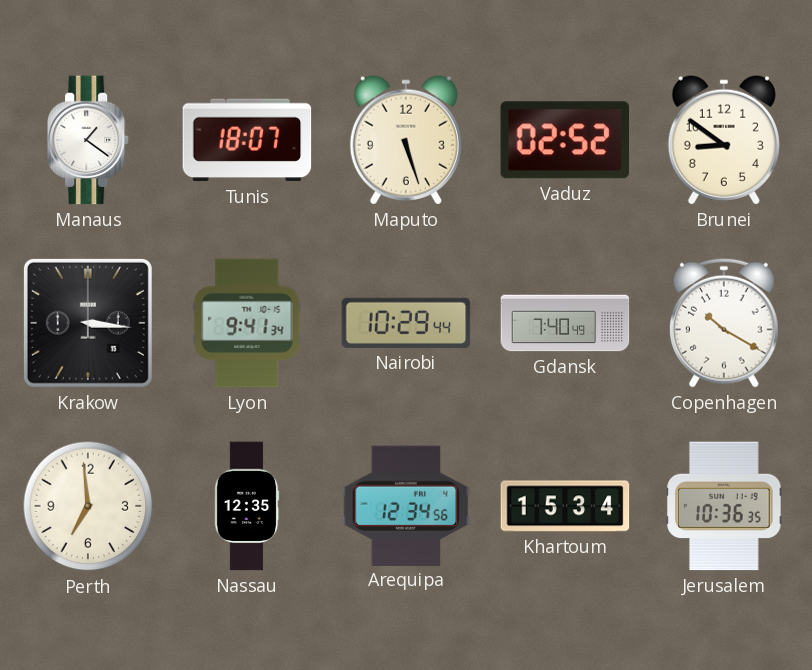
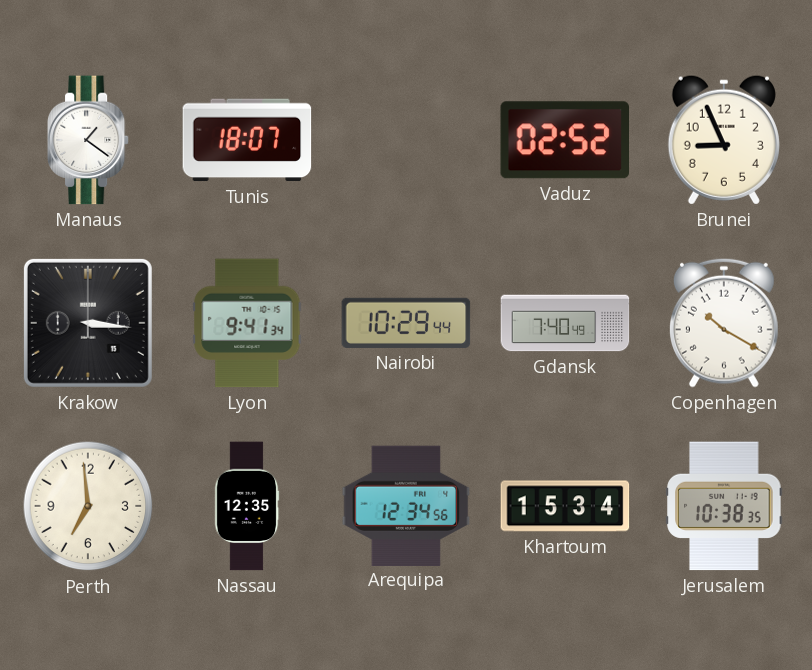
Maputo: 5:27 -> none (406, 140)
Brunei: 8:51 -> 8:56 (724, 140)
Jerusalem: 10:36 -> 10:38 (724, 506)
